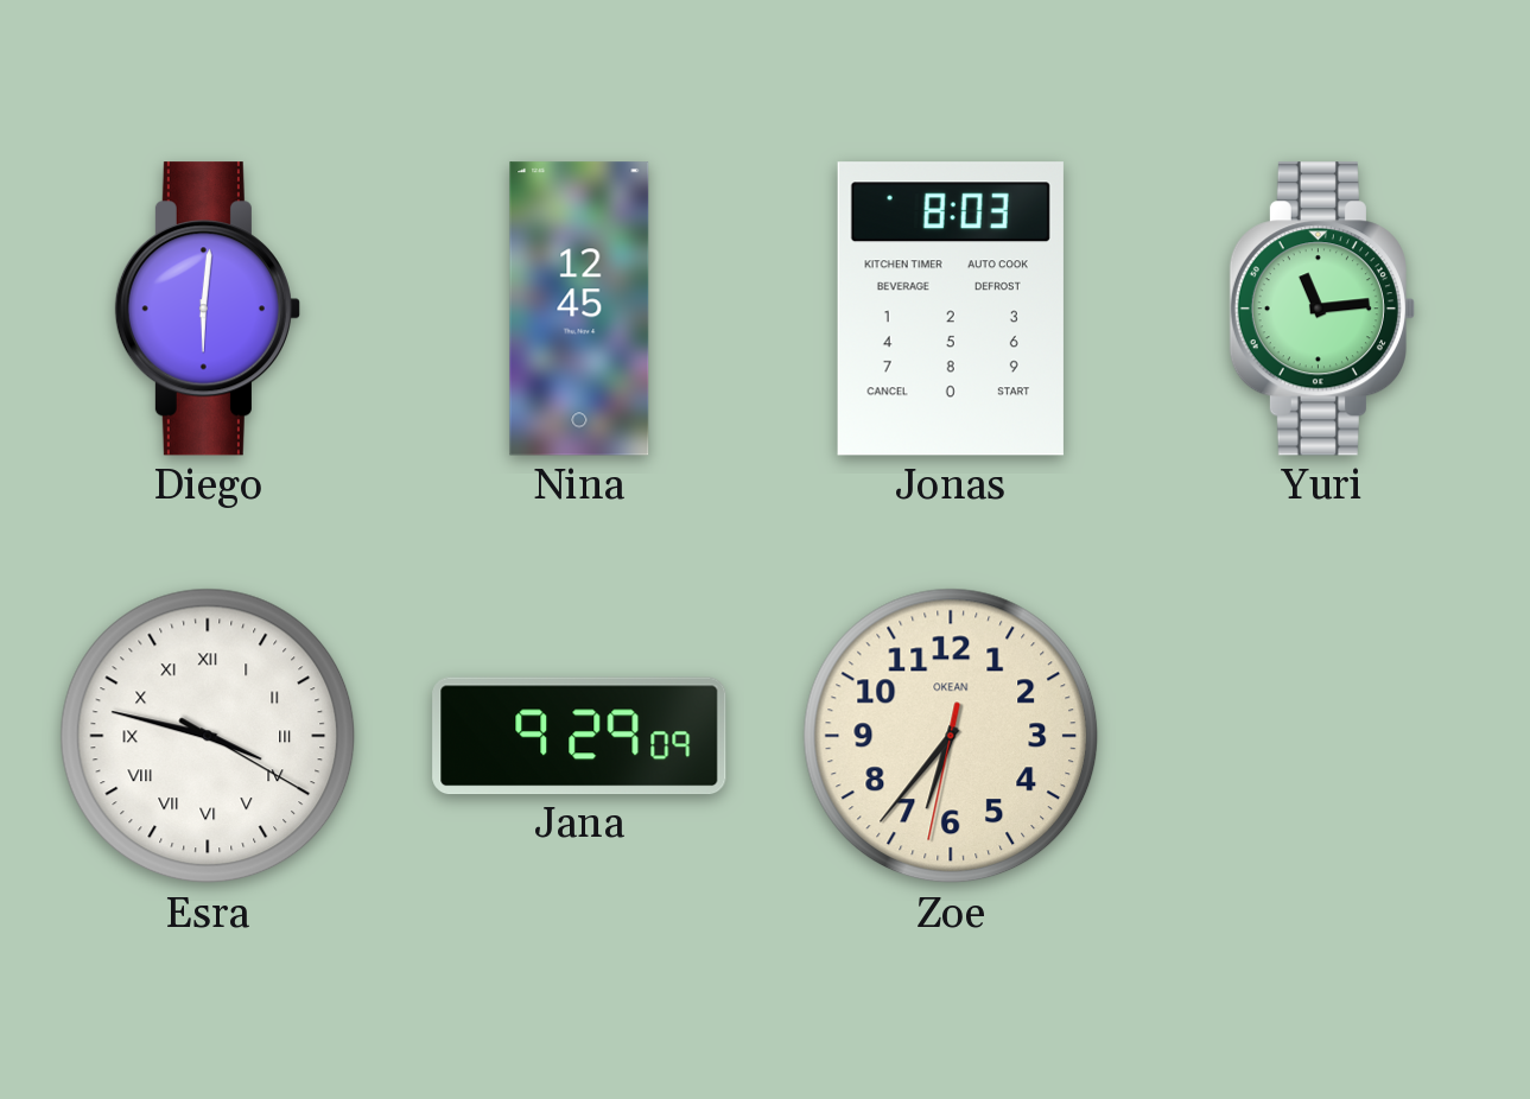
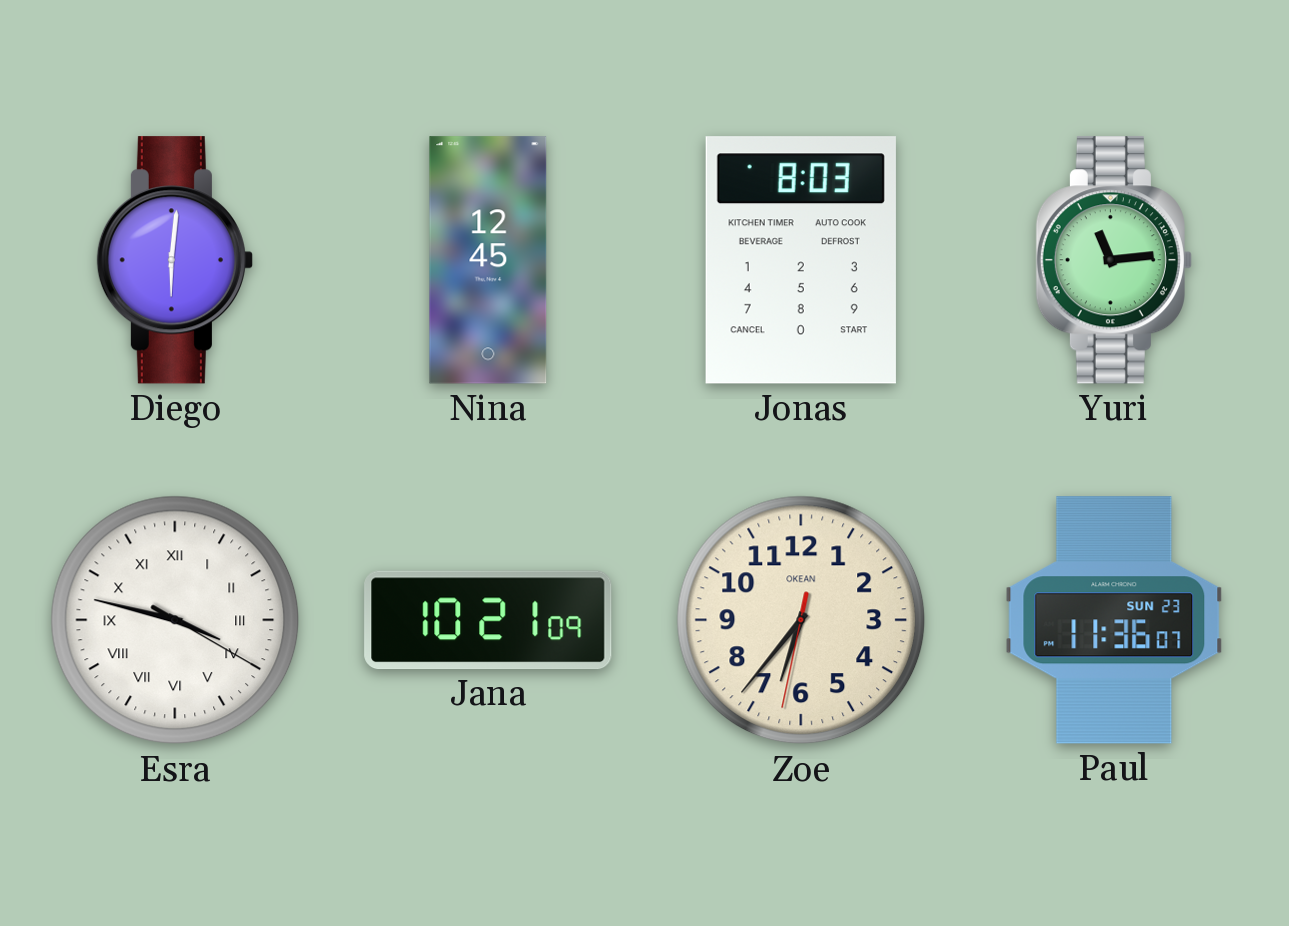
Jana: 9:29 -> 10:21 (488, 620)
Paul: none -> 11:36 (1114, 620)
